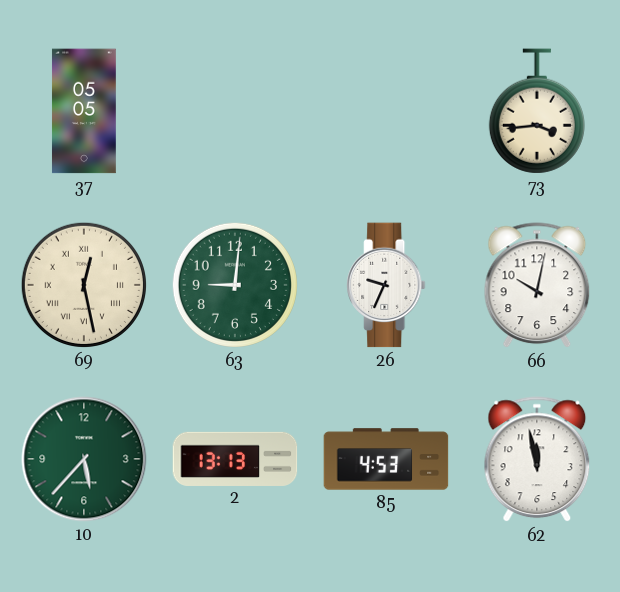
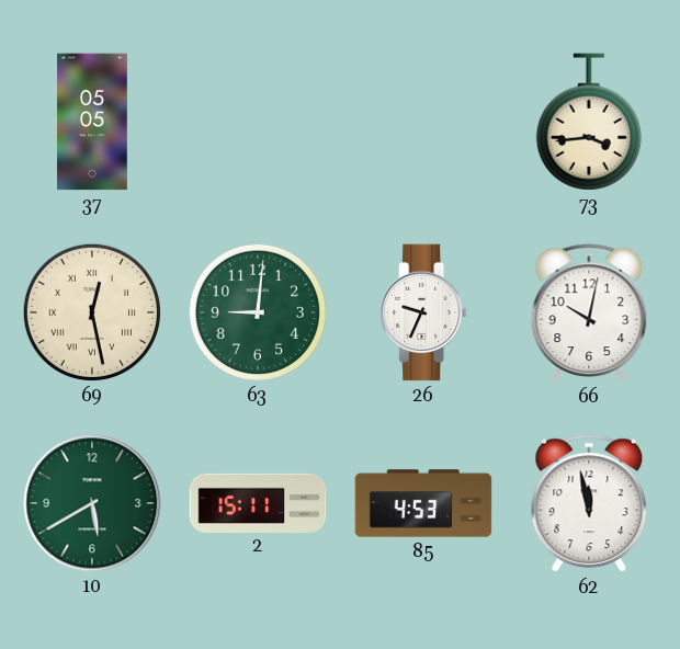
10: 5:37 -> 5:40 (92, 503)
2: 13:13 -> 15:11 (258, 502)
